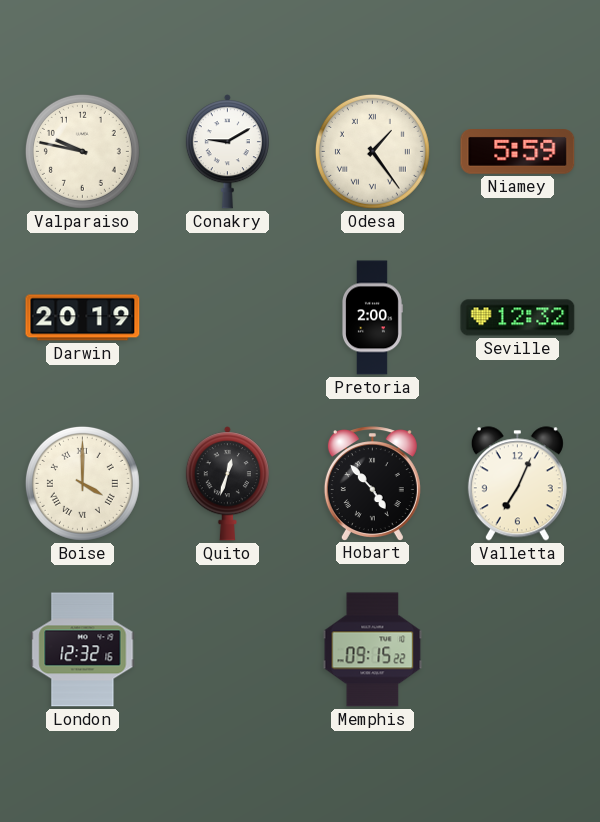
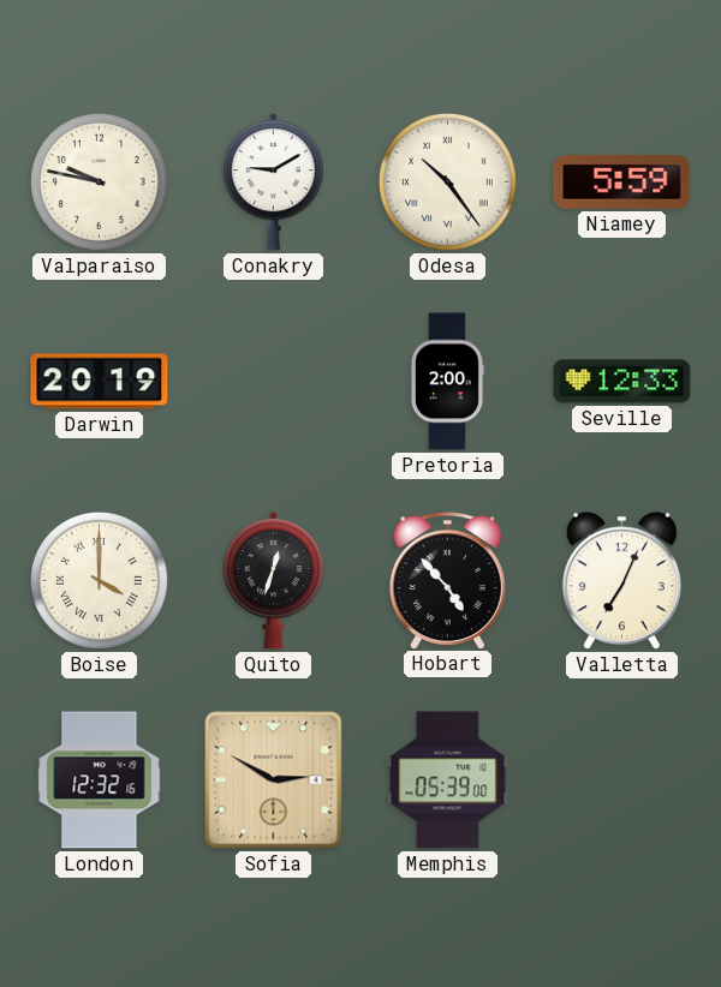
Odesa: 1:24 -> 10:24 (447, 181)
Seville: 12:32 -> 12:33 (622, 382)
Sofia: none -> 2:50 (274, 780)
Memphis: 09:15 -> 05:39 (448, 780)
